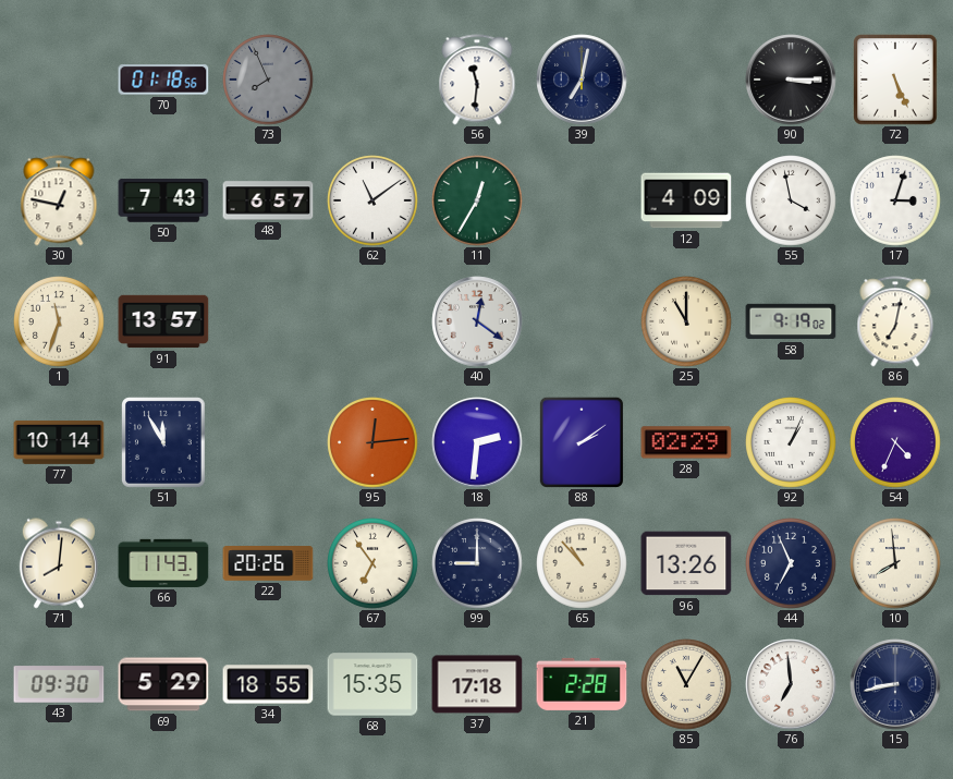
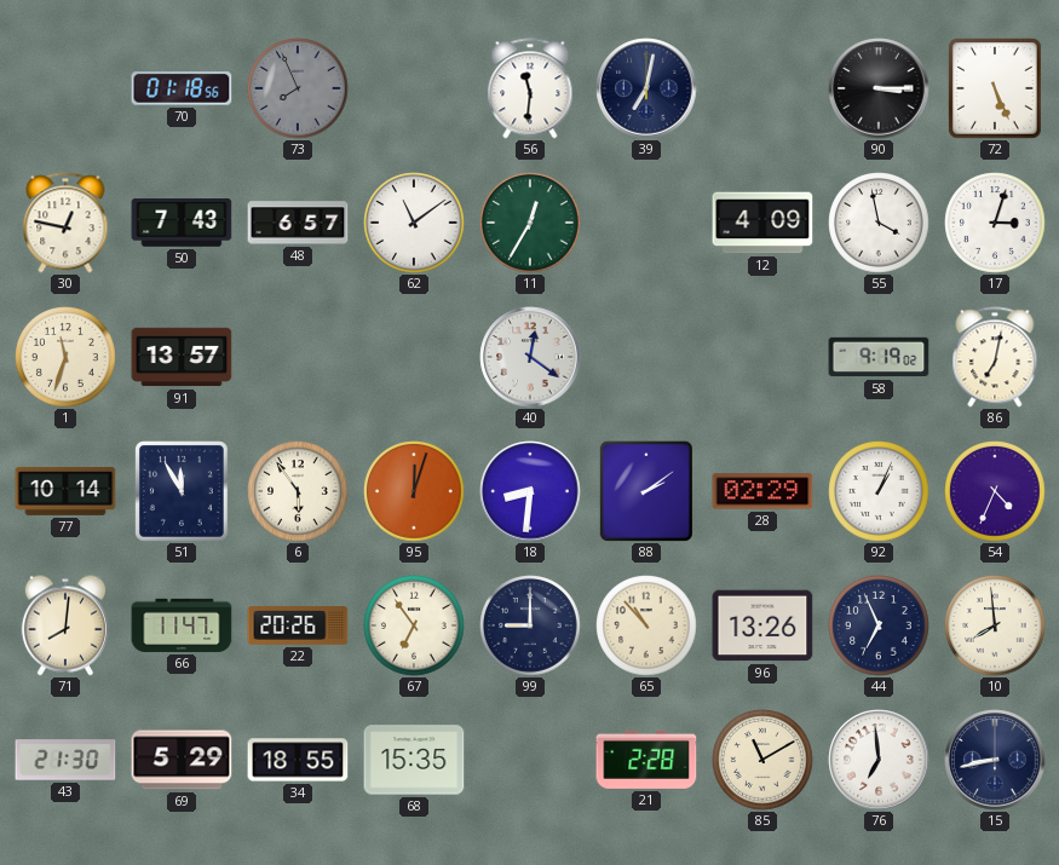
25: 11:00 -> none (686, 321)
6: none -> 5:54 (298, 491)
95: 12:14 -> 12:03 (414, 491)
18: 2:31 -> 8:31 (530, 491)
66: 11:43 -> 11:47 (182, 625)
43: 09:30 -> 21:30 (65, 760)
37: 17:18 -> none (477, 684)
85: 11:05 -> 11:10 (762, 760)
